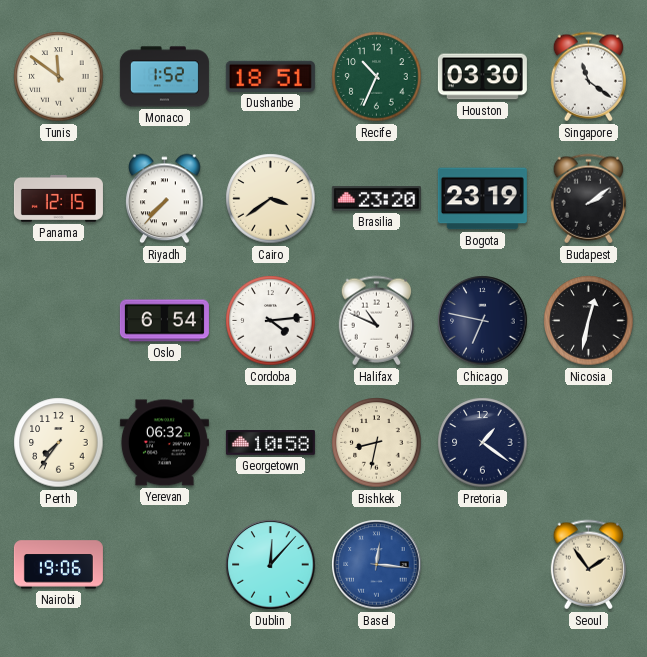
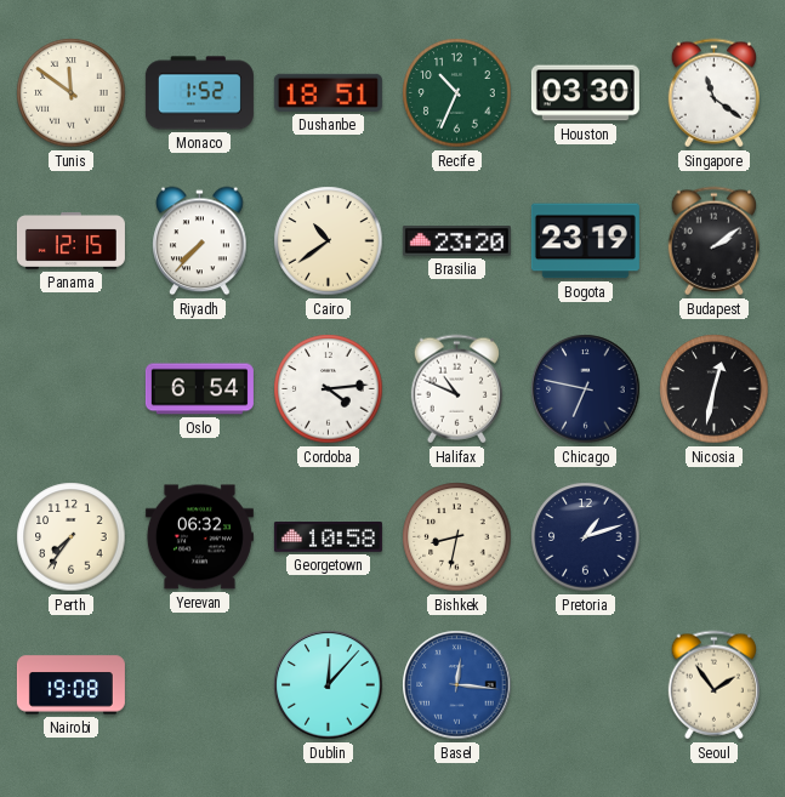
Cairo: 3:39 -> 10:39 (329, 241)
Pretoria: 1:21 -> 1:12 (586, 537)
Nairobi: 19:06 -> 19:08 (70, 685)
